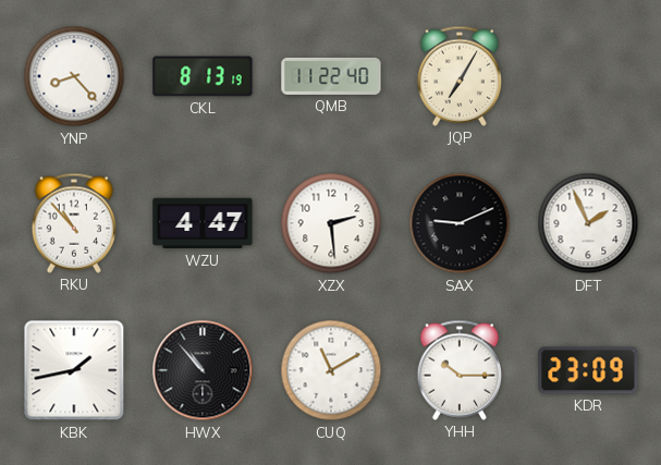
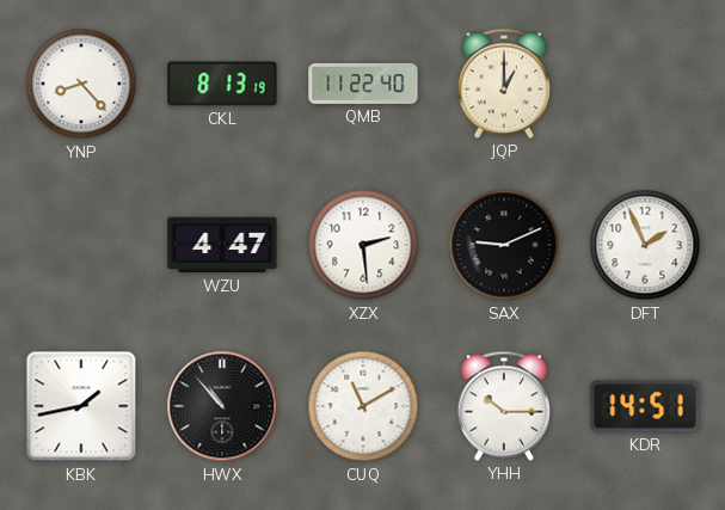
JQP: 7:05 -> 1:00 (503, 84)
RKU: 10:53 -> none (73, 223)
KDR: 23:09 -> 14:51 (645, 406)
